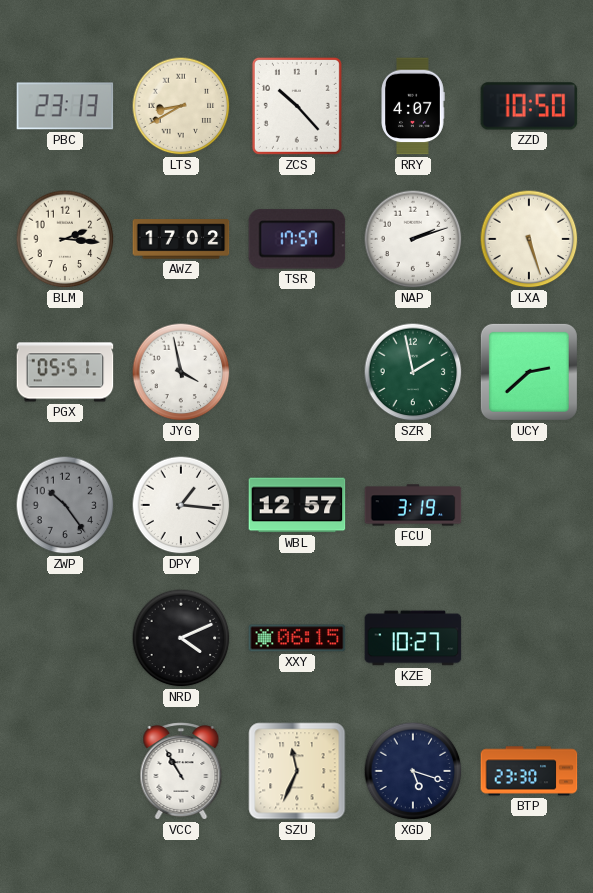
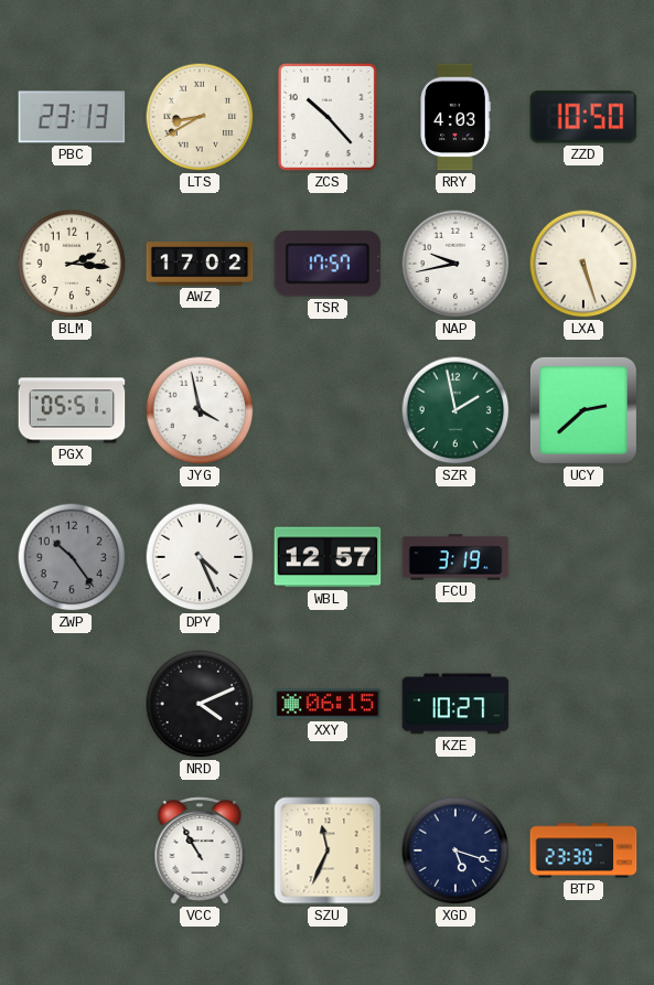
RRY: 4:07 -> 4:03 (455, 117)
NAP: 2:12 -> 9:43 (455, 264)
DPY: 1:16 -> 4:26 (200, 557)
